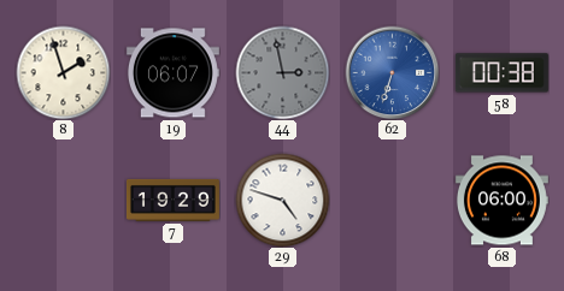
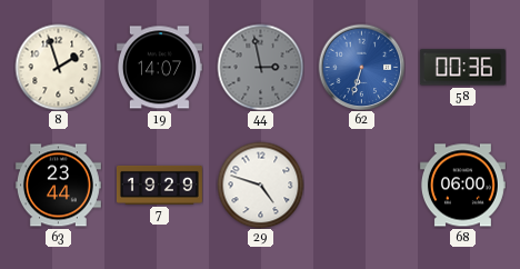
19: 06:07 -> 14:07 (159, 68)
58: 00:38 -> 00:36 (462, 68)
63: none -> 23:44 (58, 186)
